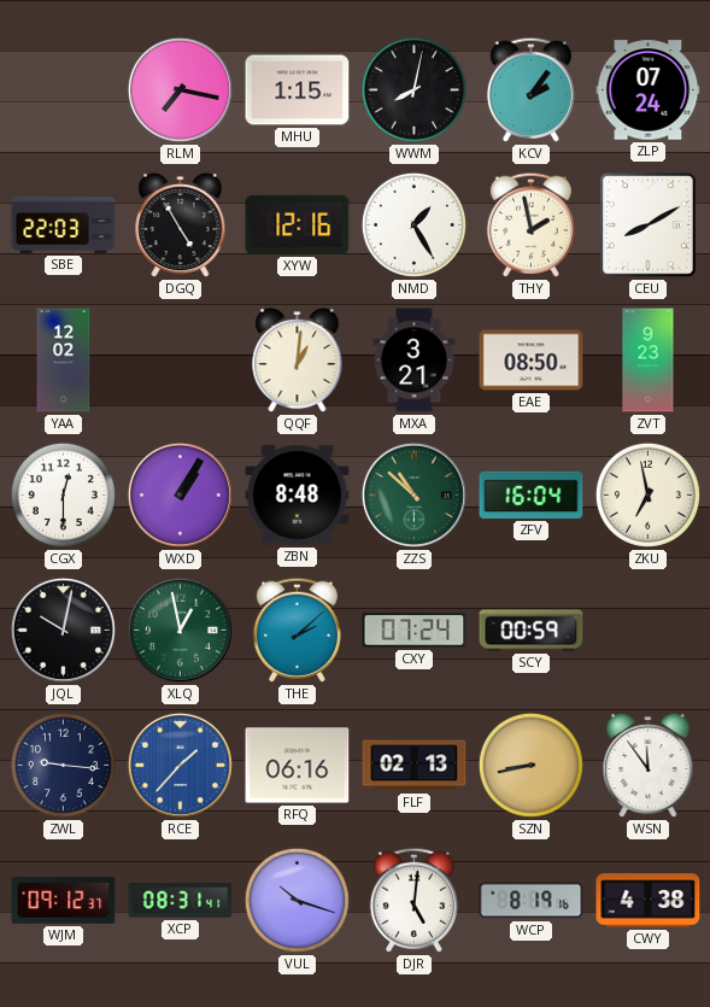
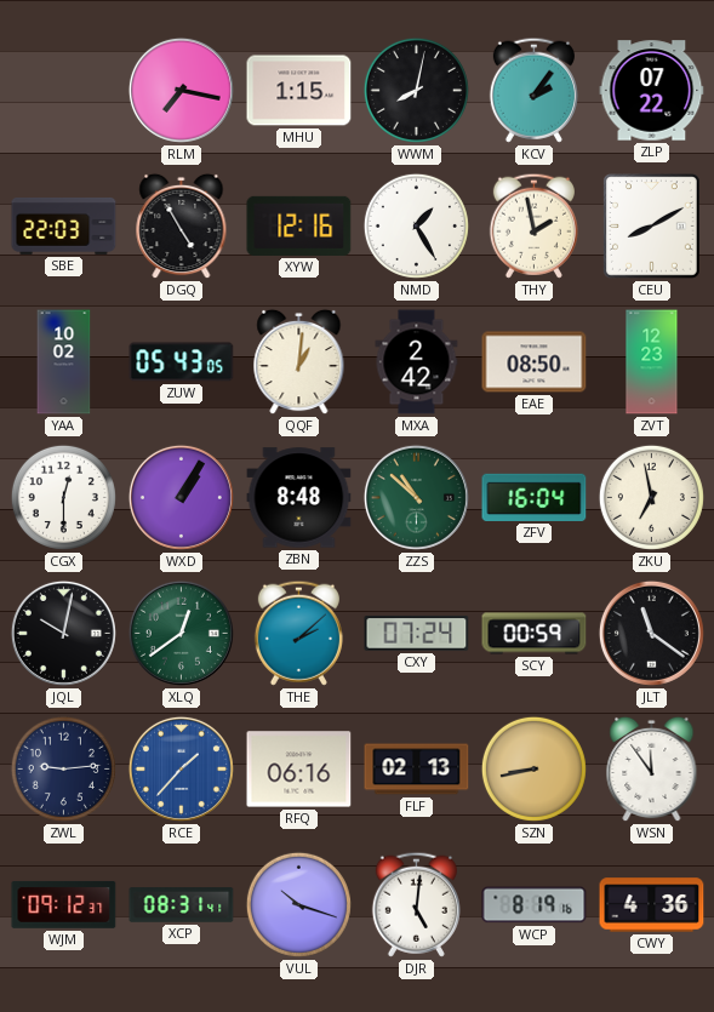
ZLP: 07:24 -> 07:22 (652, 91)
YAA: 12:02 -> 10:02 (64, 362)
ZUW: none -> 05:43 (182, 362)
MXA: 3:21 -> 2:42 (417, 362)
ZVT: 9:23 -> 12:23 (652, 362)
XLQ: 12:58 -> 12:39 (181, 633)
JLT: none -> 11:21 (651, 633)
ZWL: 9:16 -> 9:14 (63, 768)
CWY: 4:38 -> 4:36 (652, 905)
